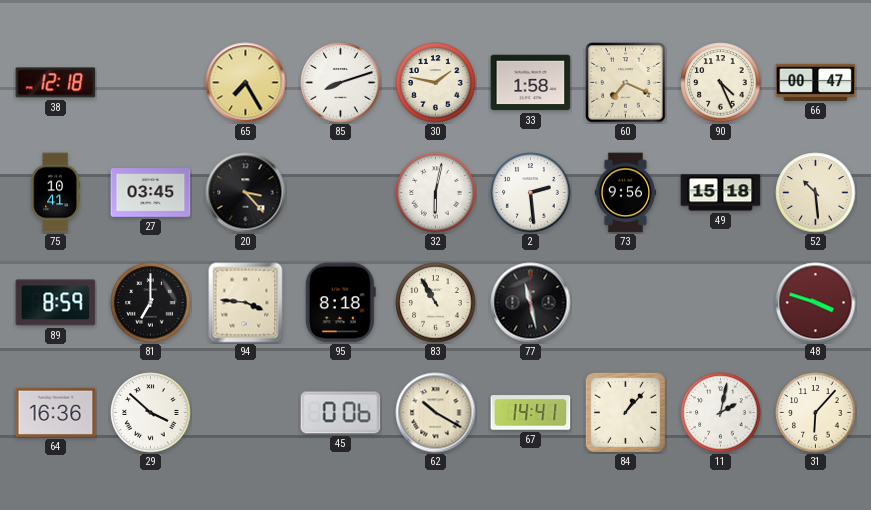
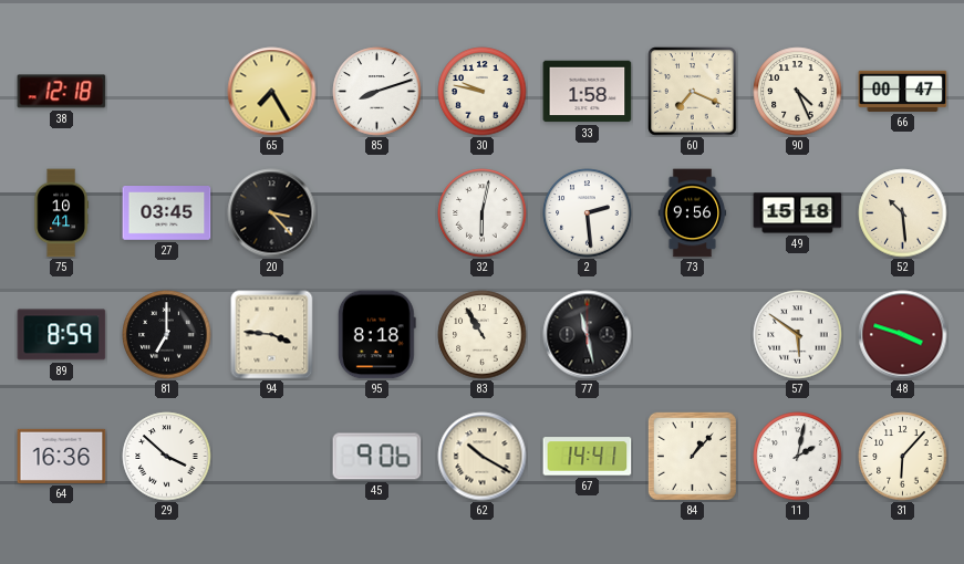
30: 1:47 -> 9:47 (483, 92)
57: none -> 5:51 (798, 335)
45: 0:06 -> 9:06 (377, 457)
